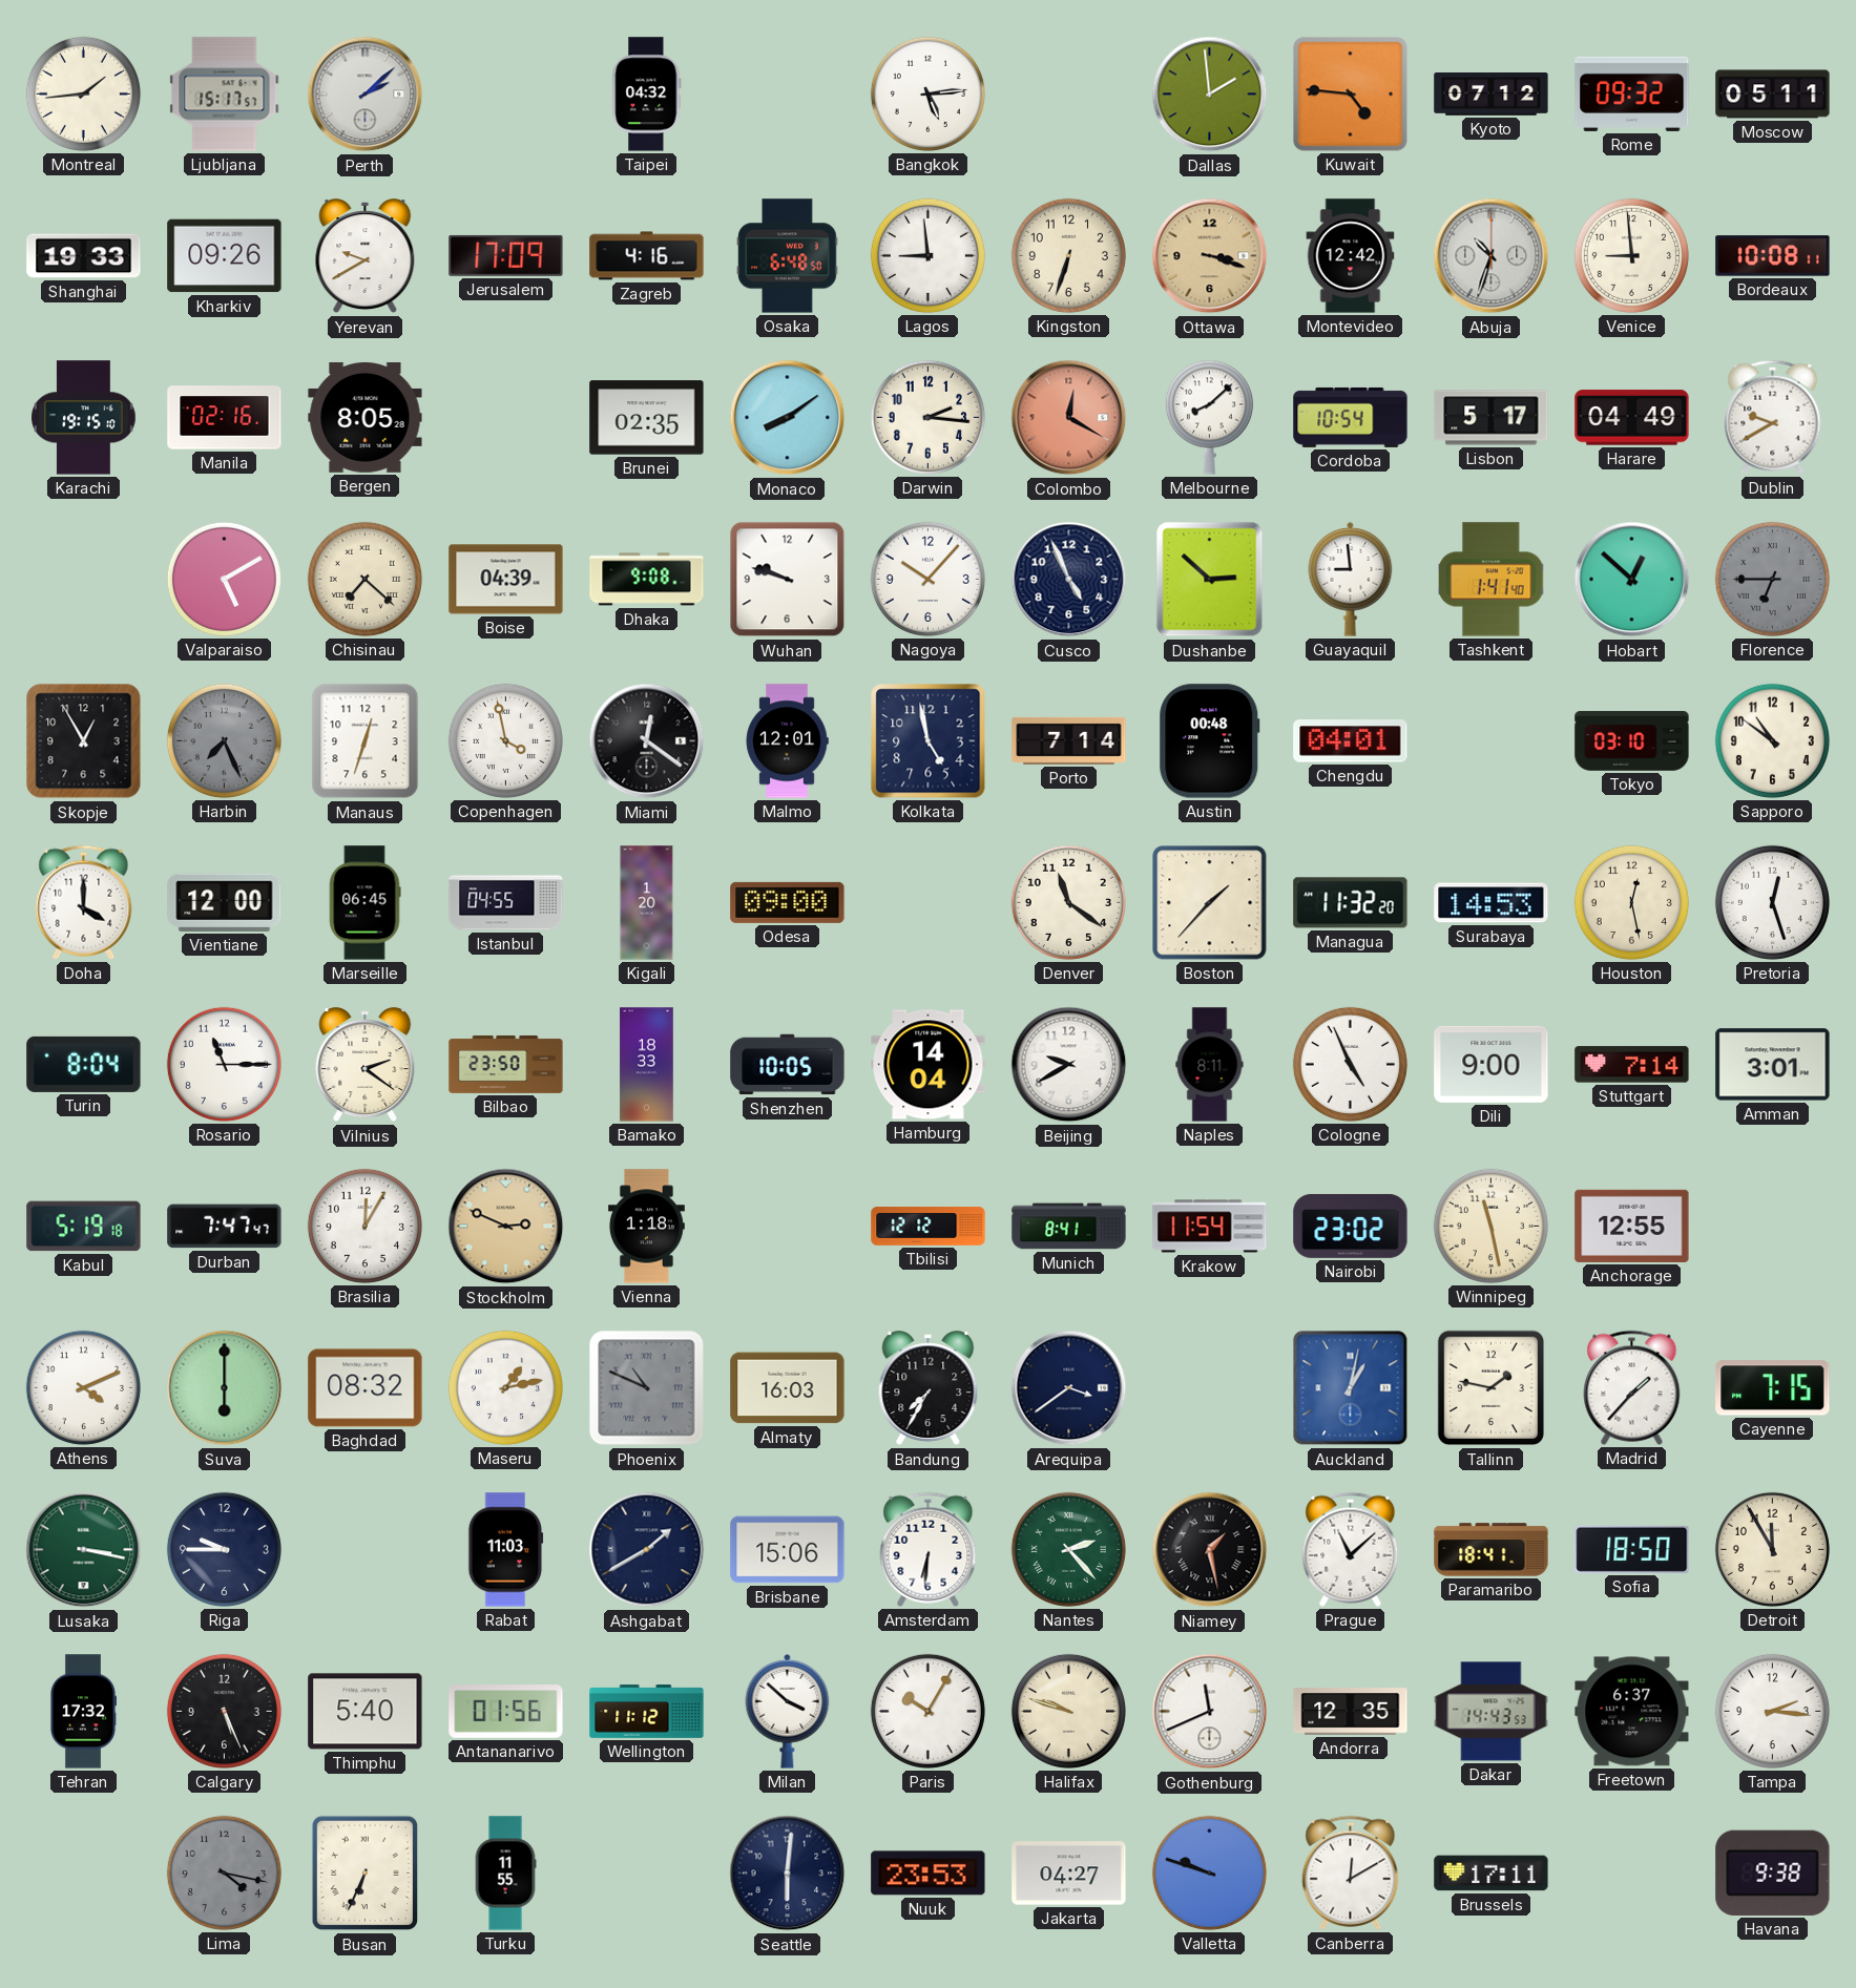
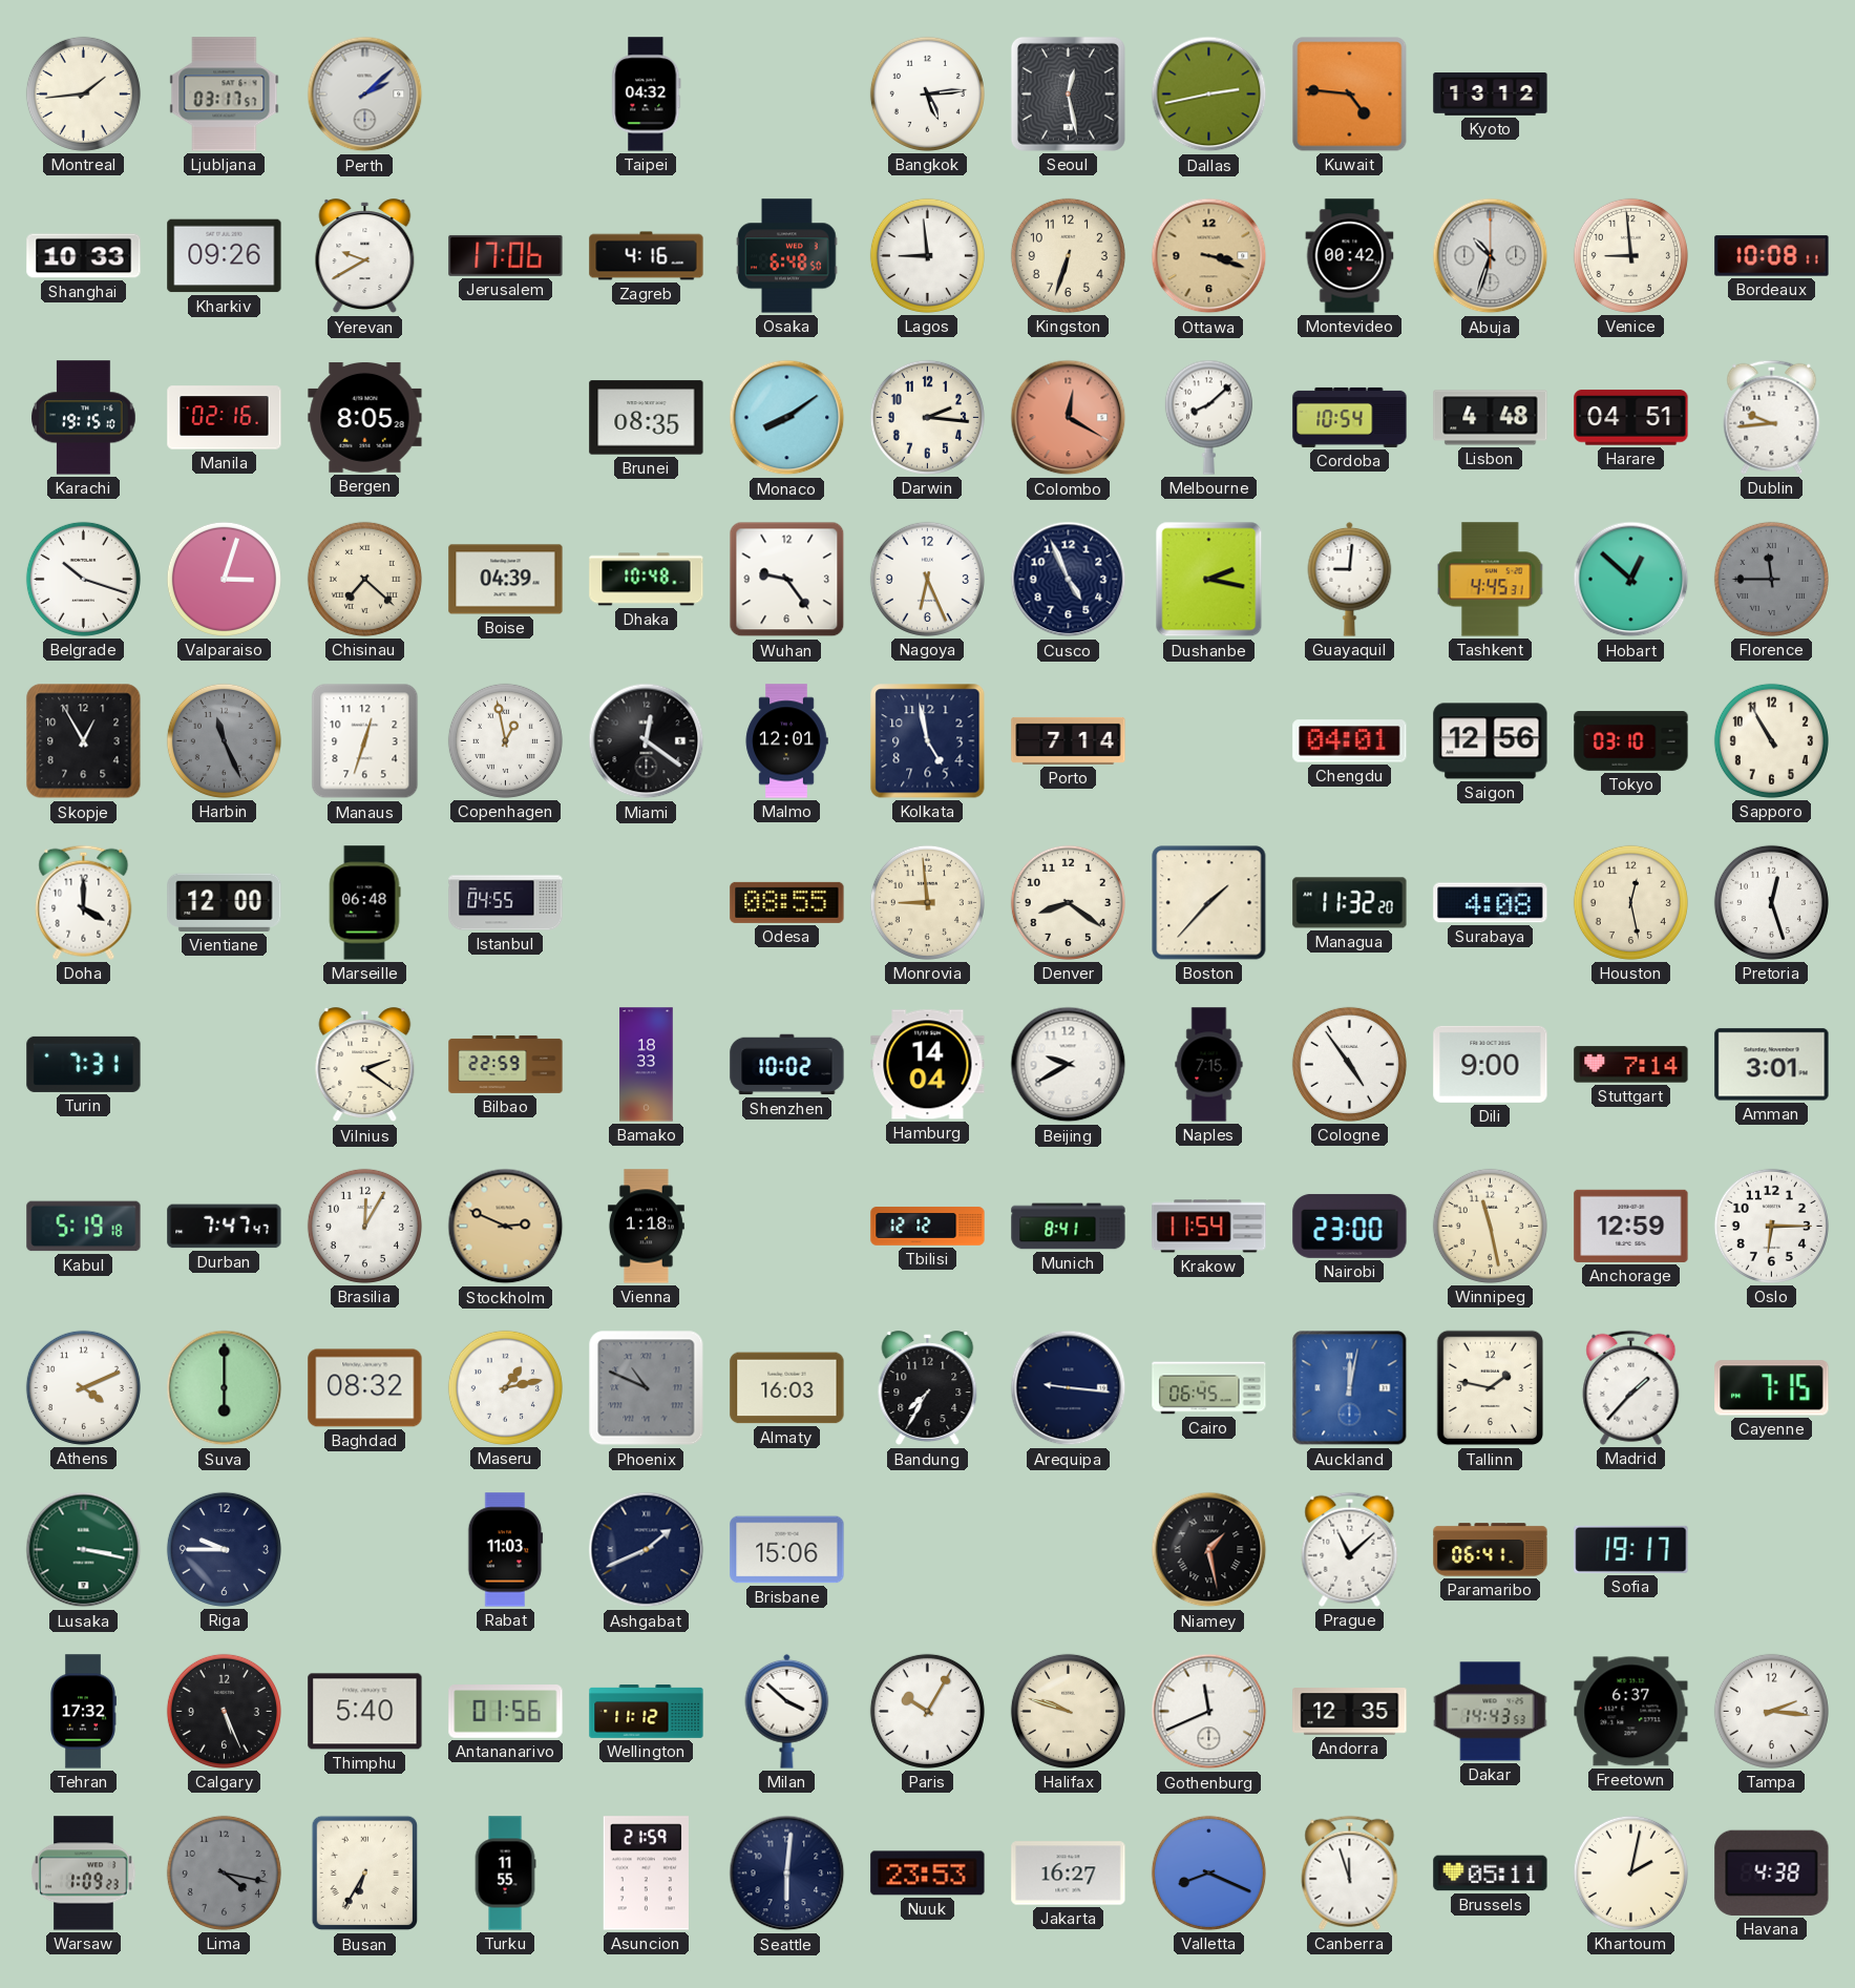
Ljubljana: 15:17 -> 03:17 (225, 95)
Seoul: none -> 12:28 (1068, 93)
Dallas: 1:59 -> 2:43 (1209, 95)
Kyoto: 07:12 -> 13:12 (1491, 95)
Rome: 09:32 -> none (1632, 93)
Moscow: 05:11 -> none (1773, 95)
Shanghai: 19:33 -> 10:33 (84, 256)
Jerusalem: 17:09 -> 17:06 (506, 255)
Montevideo: 12:42 -> 00:42 (1350, 256)
Brunei: 02:35 -> 08:35 (647, 418)
Lisbon: 5:17 -> 4:48 (1491, 418)
Harare: 04:49 -> 04:51 (1631, 418)
Dublin: 9:40 -> 9:44 (1772, 417)
Belgrade: none -> 10:18 (83, 579)
Valparaiso: 5:10 -> 3:03 (224, 579)
Dhaka: 9:08 -> 10:48 (647, 580)
Wuhan: 9:48 -> 9:24 (787, 580)
Nagoya: 10:07 -> 6:26 (927, 579)
Dushanbe: 2:52 -> 2:17 (1209, 580)
Guayaquil: 8:59 -> 9:01 (1350, 579)
Tashkent: 1:41 -> 4:45 (1491, 580)
Florence: 6:45 -> 11:45 (1771, 579)
Harbin: 7:26 -> 11:26 (224, 740)
Copenhagen: 3:58 -> 12:58 (505, 740)
Austin: 00:48 -> none (1210, 741)
Saigon: none -> 12:56 (1491, 741)
Sapporo: 10:51 -> 10:55 (1771, 740)
Marseille: 06:45 -> 06:48 (364, 903)
Kigali: 1:20 -> none (647, 903)
Odesa: 09:00 -> 08:55 (787, 902)
Monrovia: none -> 8:59 (927, 902)
Denver: 11:21 -> 8:21 (1068, 902)
Surabaya: 14:53 -> 4:08 (1491, 903)
Turin: 8:04 -> 7:31 (84, 1064)
Rosario: 11:15 -> none (224, 1064)
Bilbao: 23:50 -> 22:59 (506, 1064)
Shenzhen: 10:05 -> 10:02 (787, 1065)
Naples: 8:11 -> 7:15 (1209, 1065)
Cologne: 4:56 -> 4:54 (1349, 1064)
Nairobi: 23:02 -> 23:00 (1350, 1226)
Anchorage: 12:55 -> 12:59 (1631, 1226)
Oslo: none -> 6:15 (1771, 1226)
Arequipa: 3:39 -> 9:16 (1069, 1388)
Cairo: none -> 06:45 (1209, 1388)
Auckland: 1:02 -> 12:02 (1350, 1388)
Ashgabat: 1:40 -> 1:41 (647, 1550)
Amsterdam: 6:31 -> none (929, 1549)
Nantes: 2:23 -> none (1068, 1549)
Paramaribo: 18:41 -> 06:41 (1491, 1550)
Sofia: 18:50 -> 19:17 (1631, 1549)
Detroit: 11:55 -> none (1772, 1549)
Warsaw: none -> 1:09 (84, 1874)
Busan: 6:34 -> 6:35 (364, 1874)
Asuncion: none -> 21:59 (646, 1874)
Jakarta: 04:27 -> 16:27 (1069, 1874)
Valletta: 9:48 -> 8:19 (1208, 1872)
Canberra: 12:10 -> 11:57 (1350, 1872)
Brussels: 17:11 -> 05:11 (1491, 1874)
Khartoum: none -> 2:02 (1630, 1872)
Havana: 9:38 -> 4:38 (1772, 1872)
